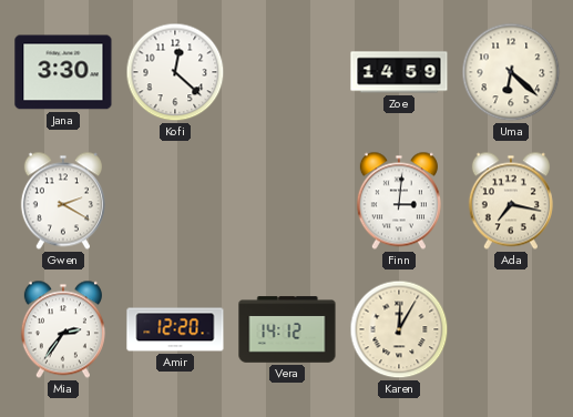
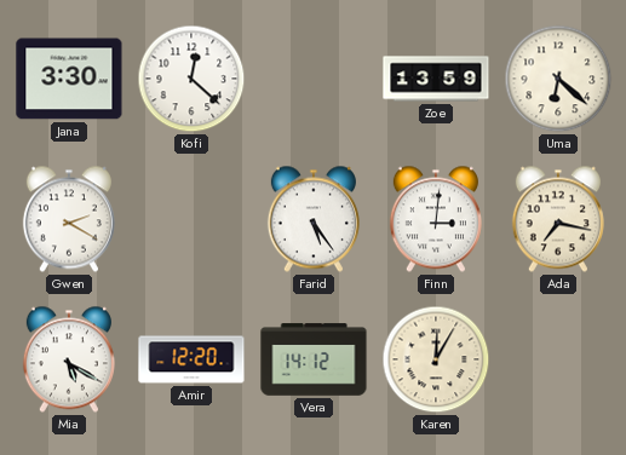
Zoe: 14:59 -> 13:59 (436, 79)
Farid: none -> 5:24 (314, 219)
Mia: 2:36 -> 5:20 (69, 359)
